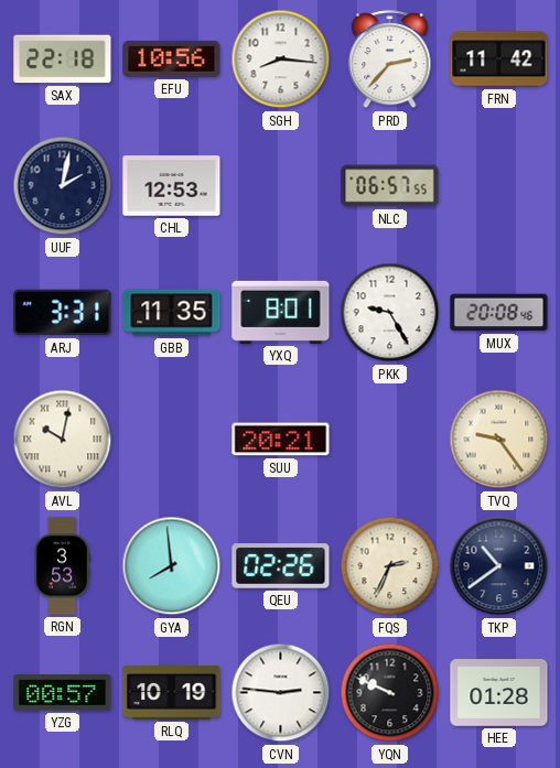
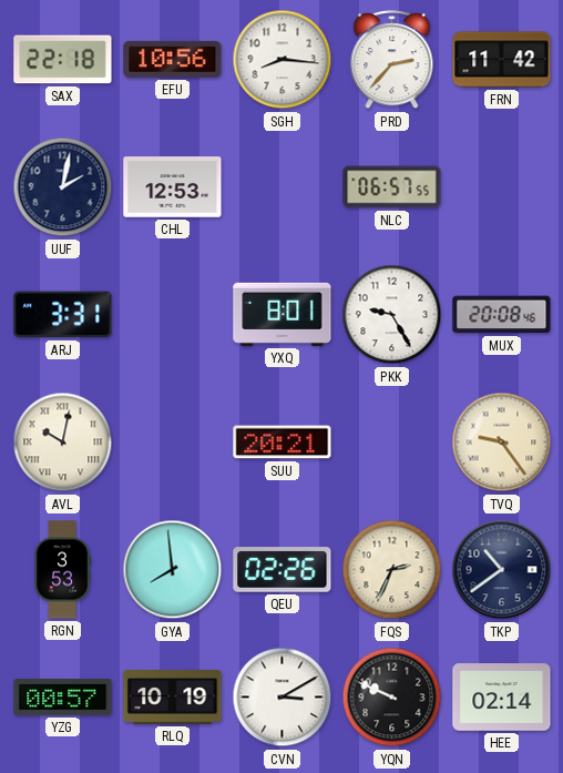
GBB: 11:35 -> none (172, 313)
CVN: 2:46 -> 3:10 (283, 698)
HEE: 01:28 -> 02:14 (502, 698)
